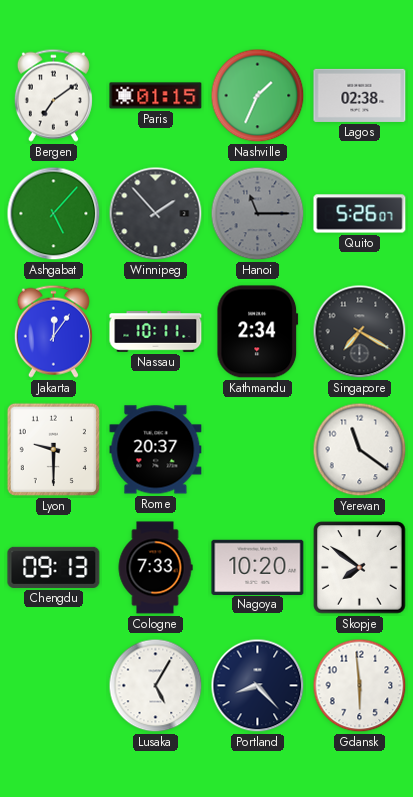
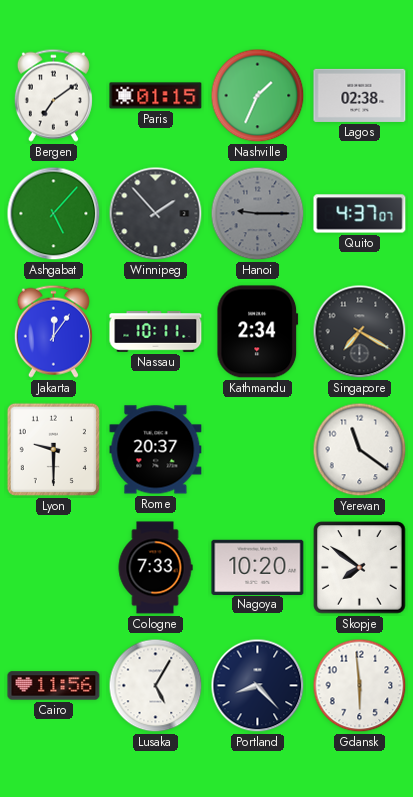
Hanoi: 11:15 -> 9:15 (258, 214)
Quito: 5:26 -> 4:37 (360, 214)
Chengdu: 09:13 -> none (54, 567)
Cairo: none -> 11:56 (54, 686)
